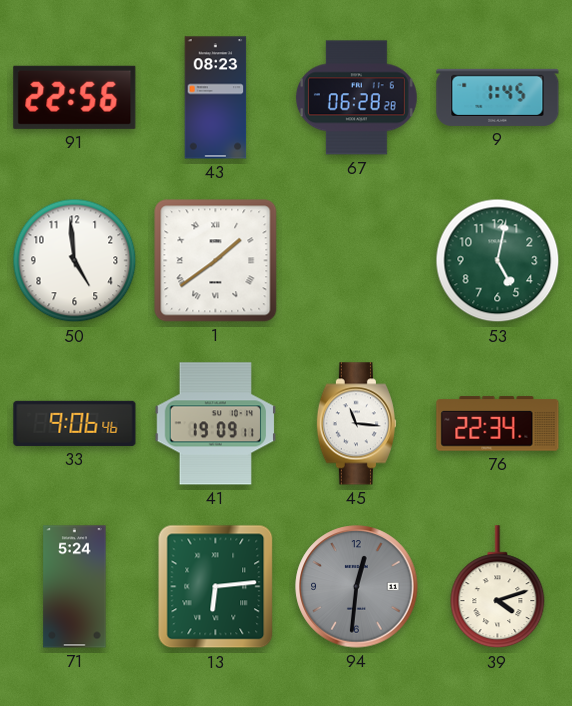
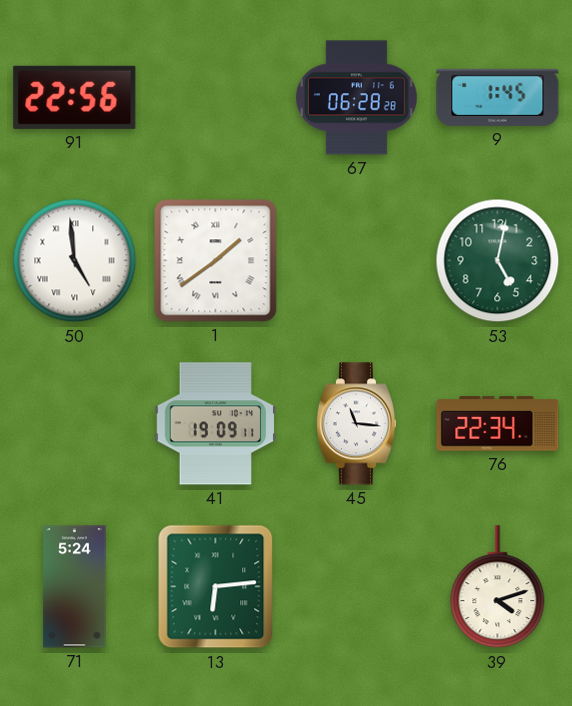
43: 08:23 -> none (216, 98)
50 numerals: Arabic -> Roman (75, 261)
33: 9:06 -> none (75, 423)
94: 12:31 -> none (357, 587)
